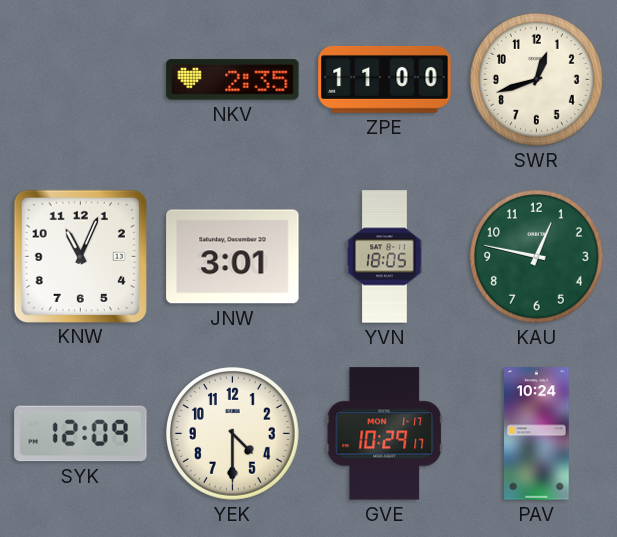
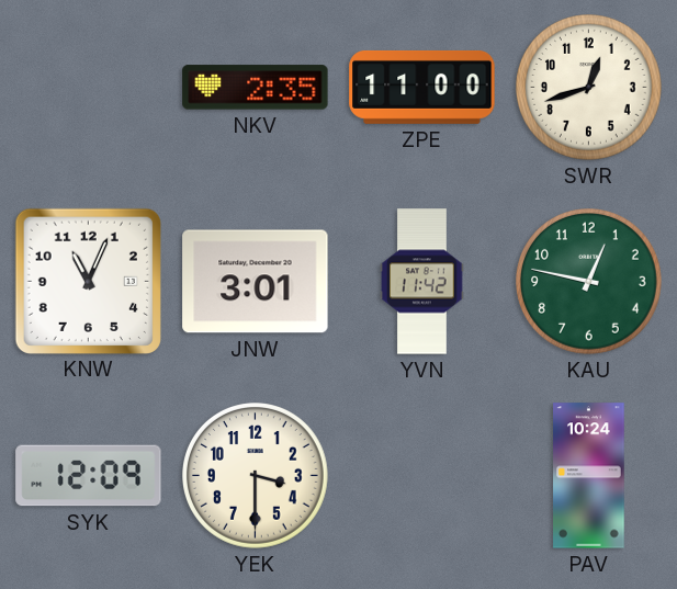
YVN: 18:05 -> 11:42 (422, 282)
YEK: 4:30 -> 3:30 (256, 476)
GVE: 10:29 -> none (385, 434)
